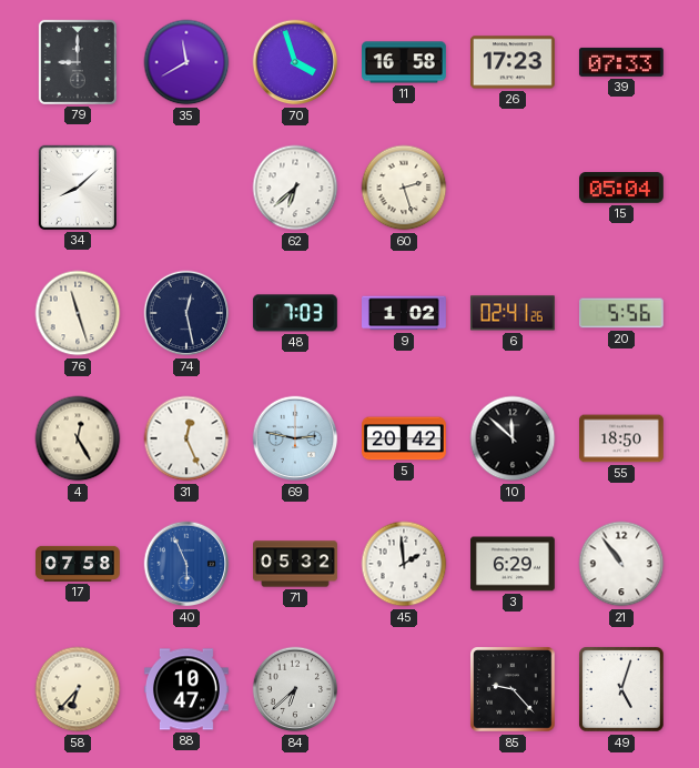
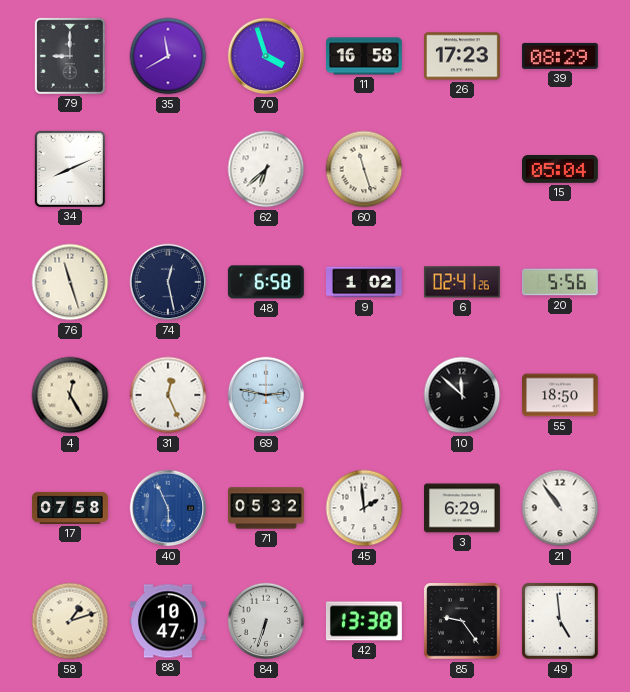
39: 07:33 -> 08:29 (560, 56)
34: 8:08 -> 8:11 (70, 169)
60: 2:27 -> 11:27 (364, 169)
48: 7:03 -> 6:58 (266, 282)
5: 20:42 -> none (405, 438)
58: 6:37 -> 1:12 (70, 621)
84: 6:38 -> 6:33 (266, 621)
42: none -> 13:38 (364, 621)
85: 9:23 -> 9:24 (462, 621)
49: 5:03 -> 4:59 (560, 621)
